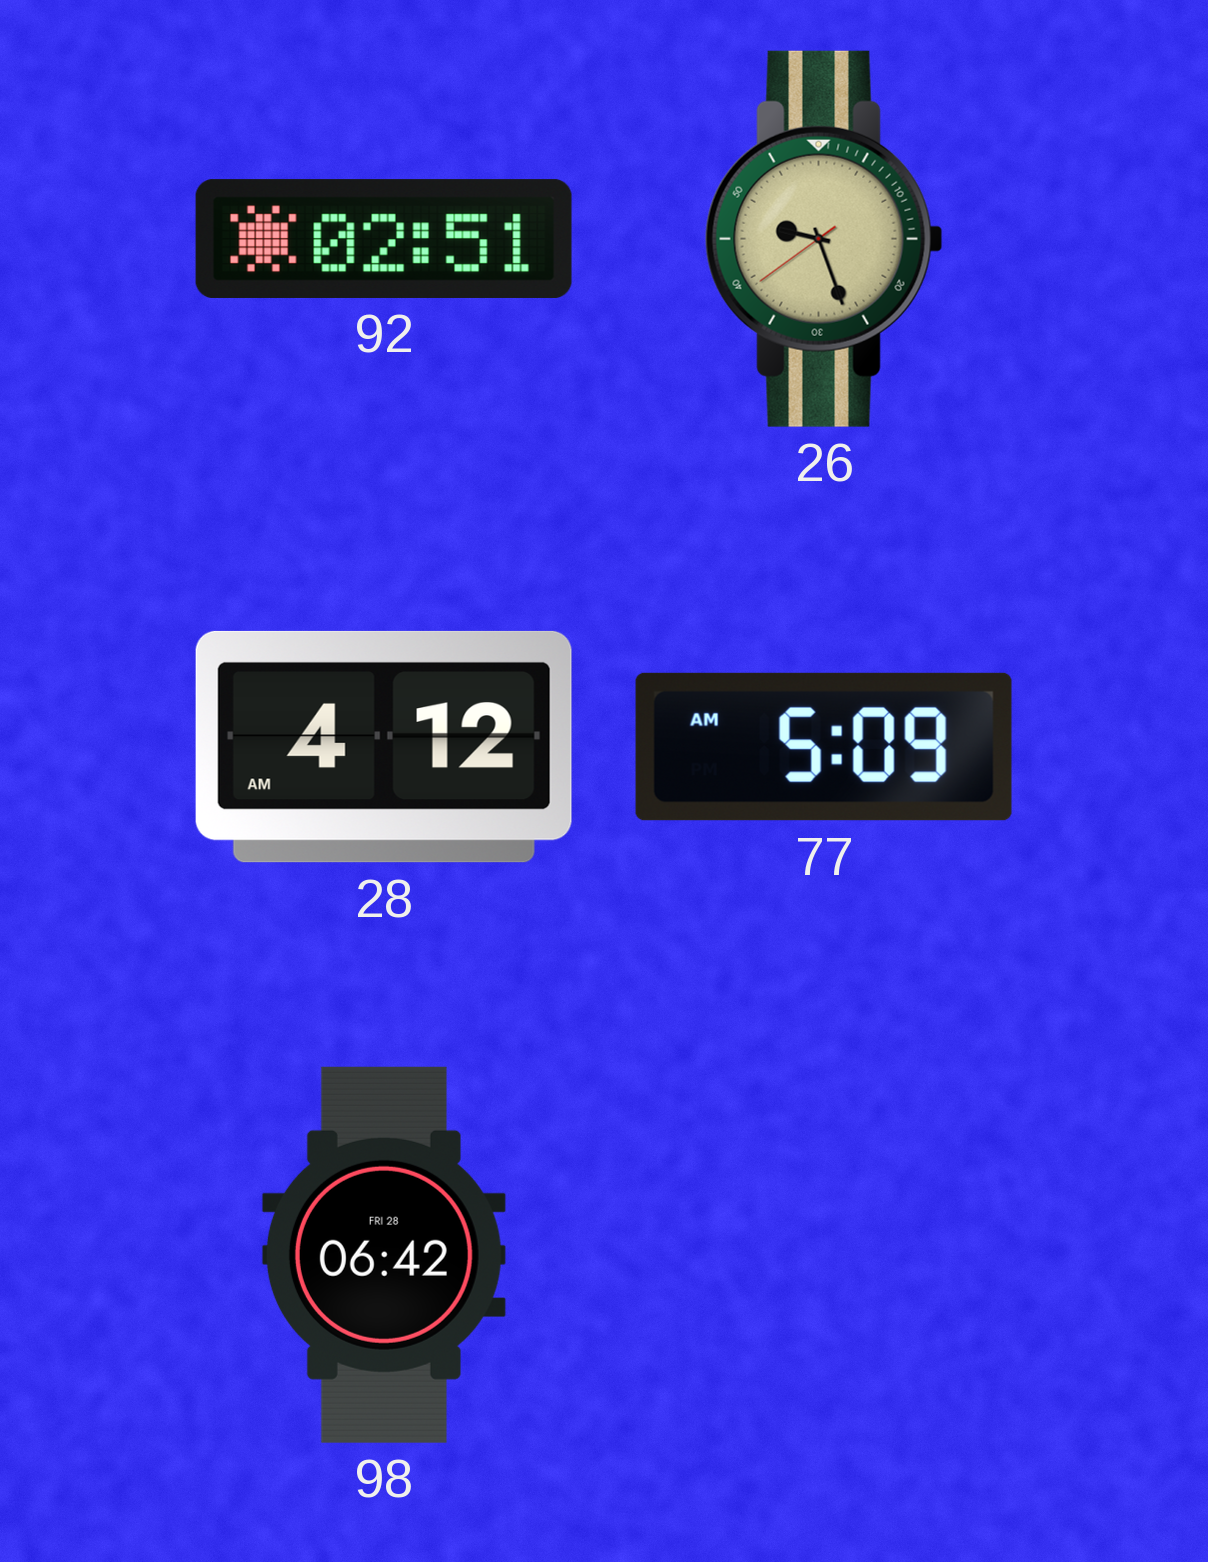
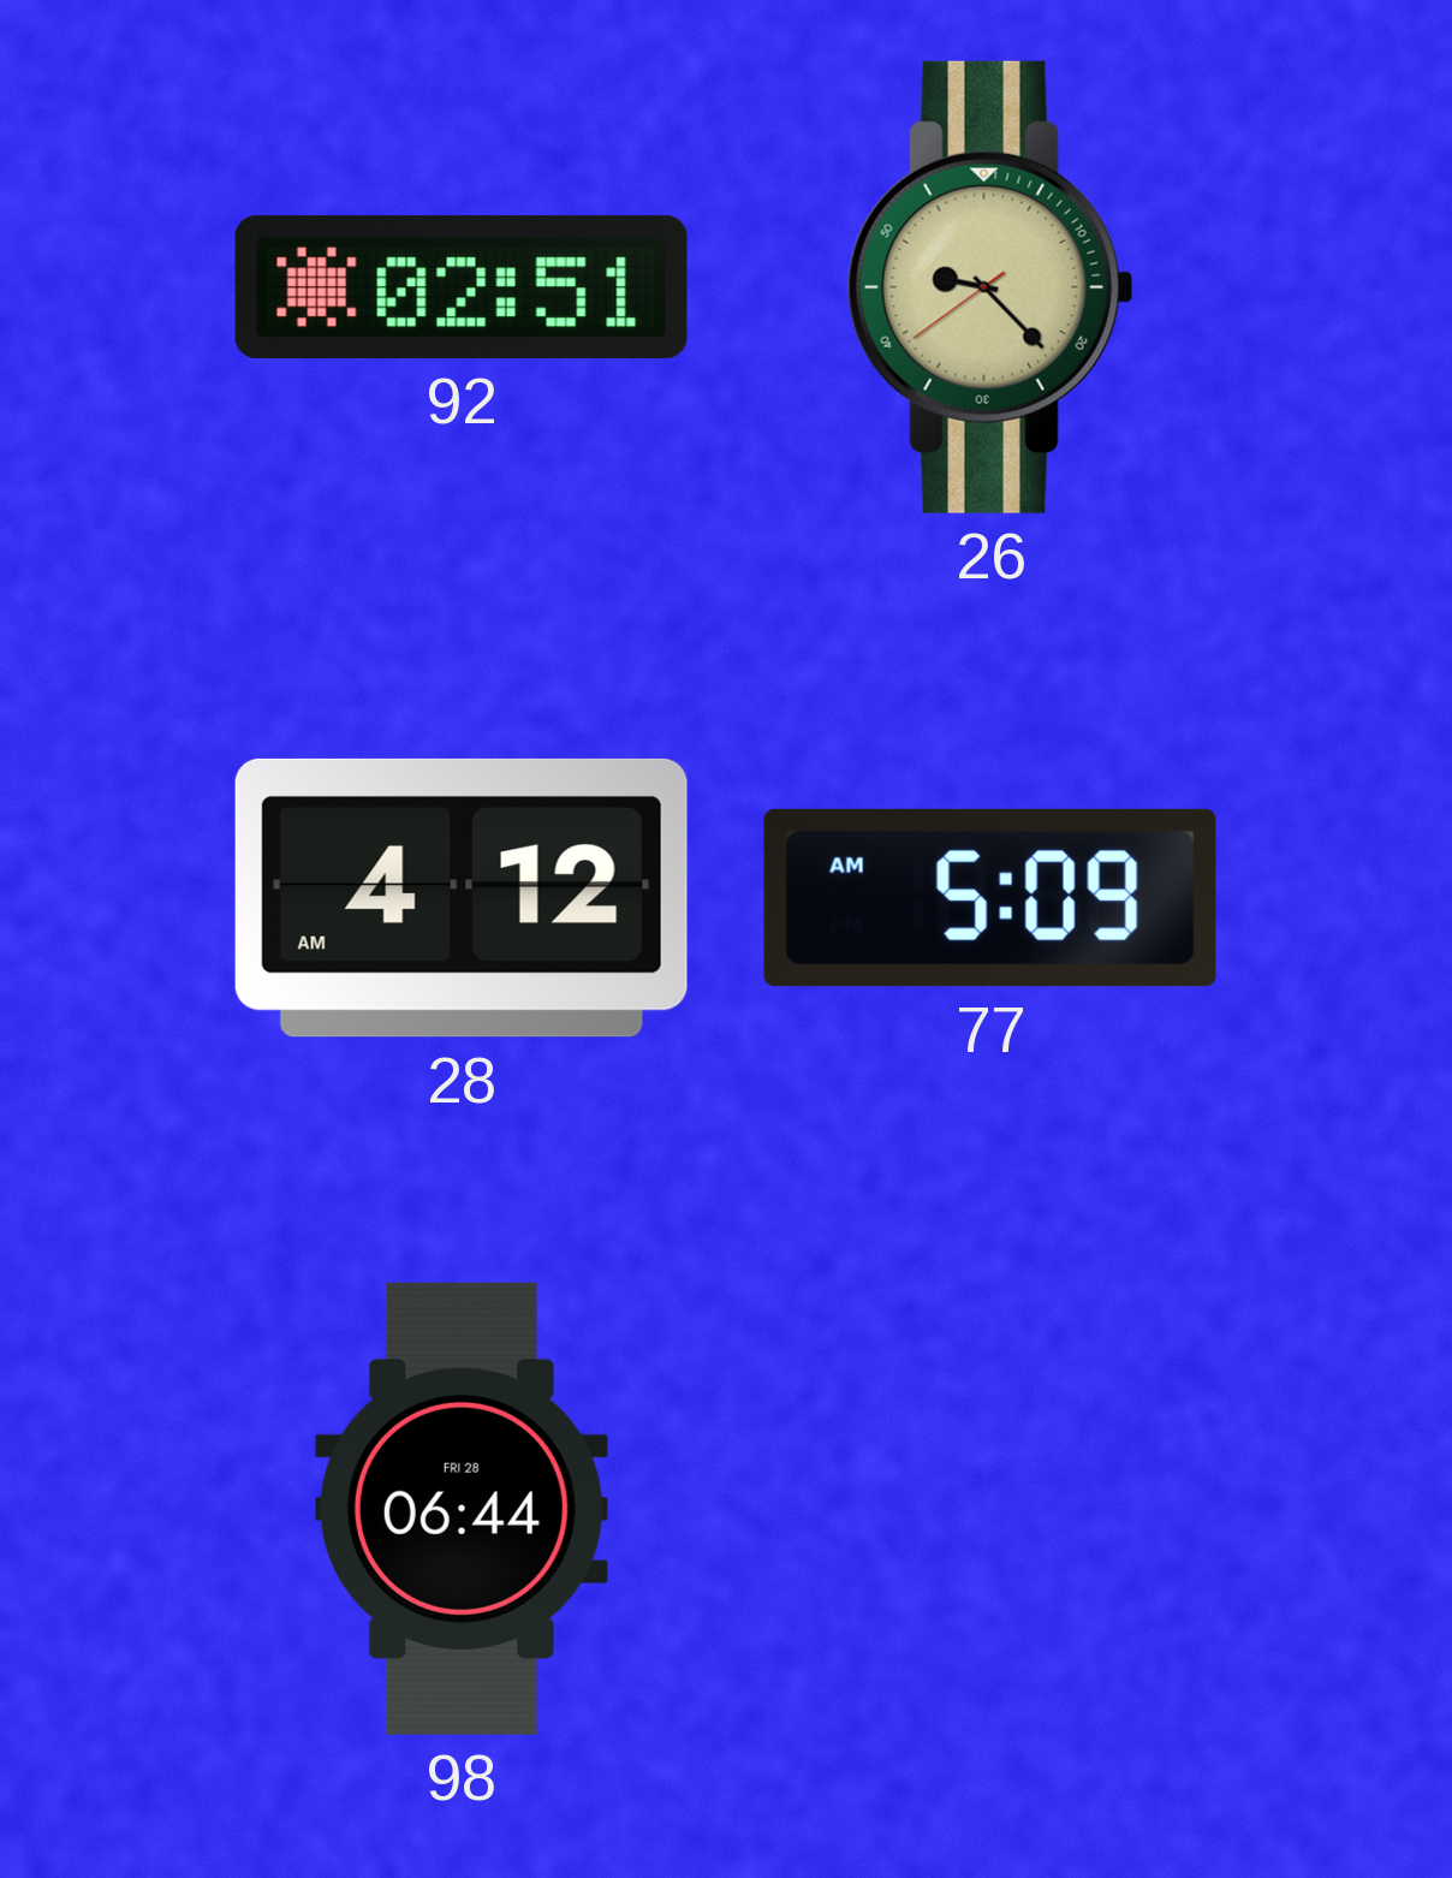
26: 9:26 -> 9:22 (990, 287)
98: 06:42 -> 06:44 (462, 1509)
